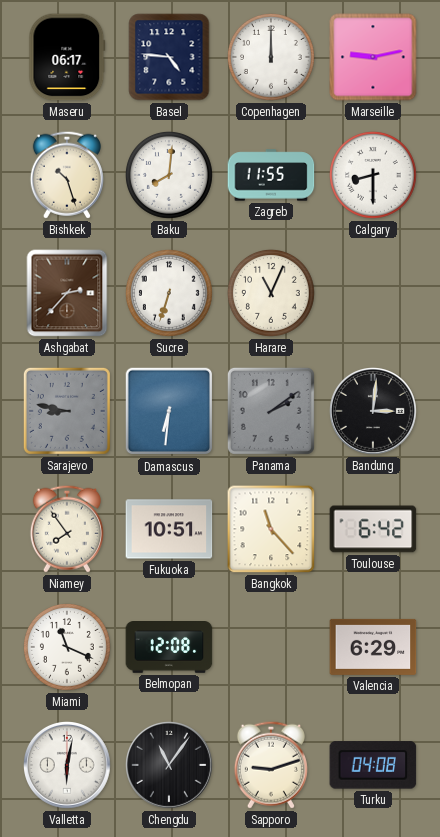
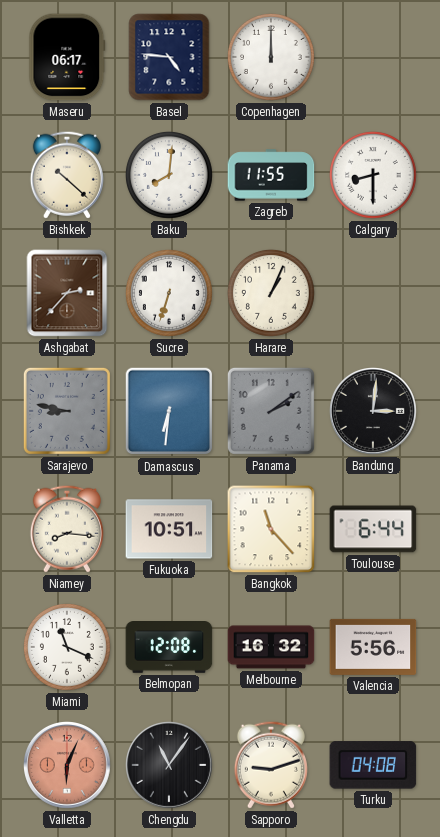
Marseille: 9:13 -> none (373, 57)
Bishkek: 10:27 -> 10:22 (67, 175)
Harare: 11:04 -> 1:04 (271, 293)
Niamey: 7:54 -> 8:16 (67, 529)
Toulouse: 6:42 -> 6:44 (373, 529)
Melbourne: none -> 16:32 (271, 647)
Valencia: 6:29 -> 5:56 (373, 647)
Valletta: 6:02 -> 6:04 (68, 766)
Valletta dial: white -> salmon (68, 766)
